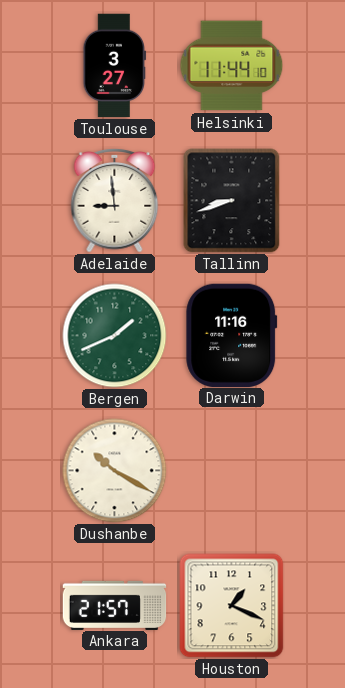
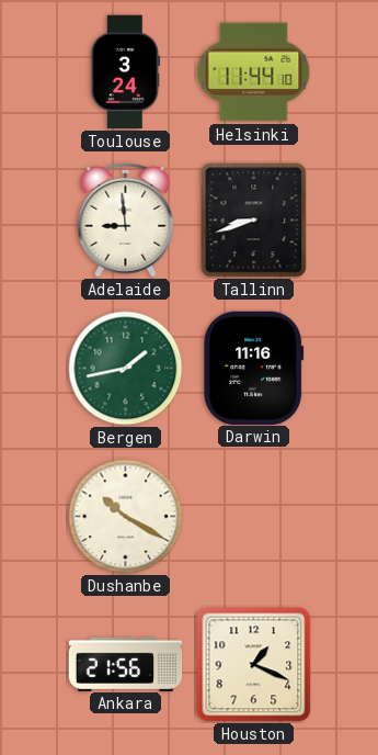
Toulouse: 3:27 -> 3:24 (126, 72)
Bergen: 1:41 -> 1:43 (126, 369)
Ankara: 21:57 -> 21:56 (126, 664)
